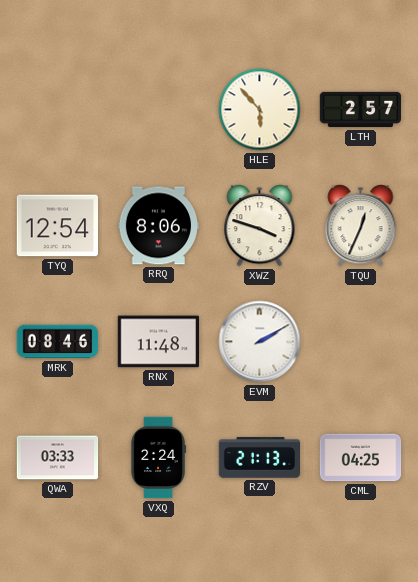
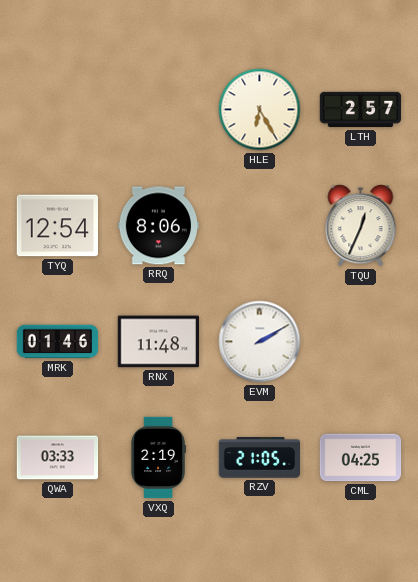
HLE: 5:53 -> 6:25 (260, 110)
XWZ: 3:48 -> none (260, 226)
MRK: 08:46 -> 01:46 (58, 342)
VXQ: 2:24 -> 2:19 (158, 458)
RZV: 21:13 -> 21:05 (259, 458)
